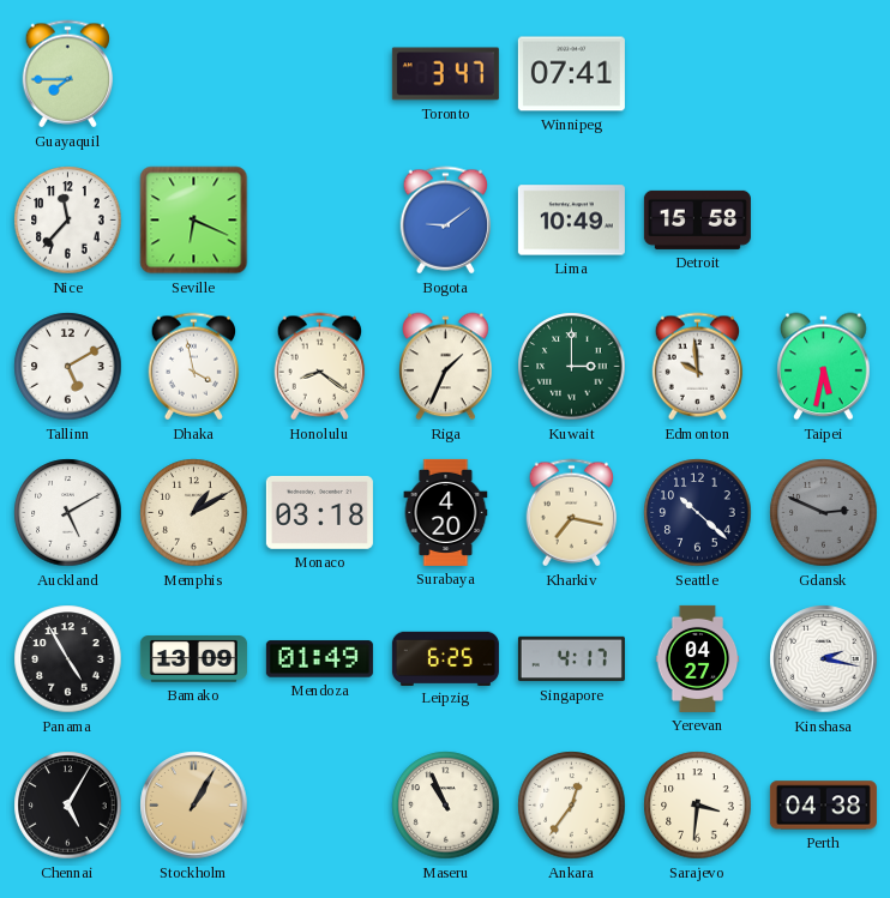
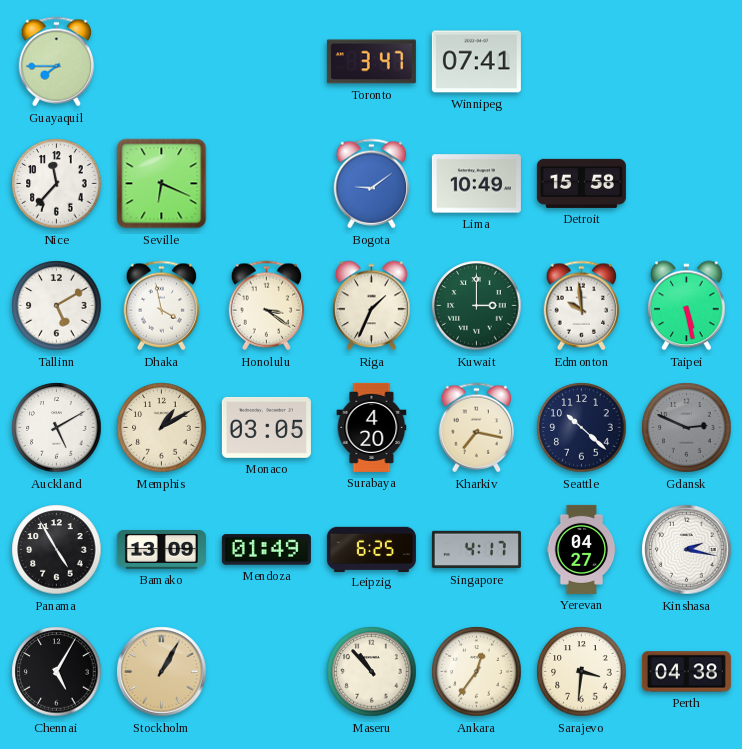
Honolulu: 8:21 -> 3:21 (267, 306)
Taipei: 5:32 -> 5:28 (687, 306)
Monaco: 03:18 -> 03:05 (266, 427)
Maseru: 10:56 -> 10:53 (372, 672)
